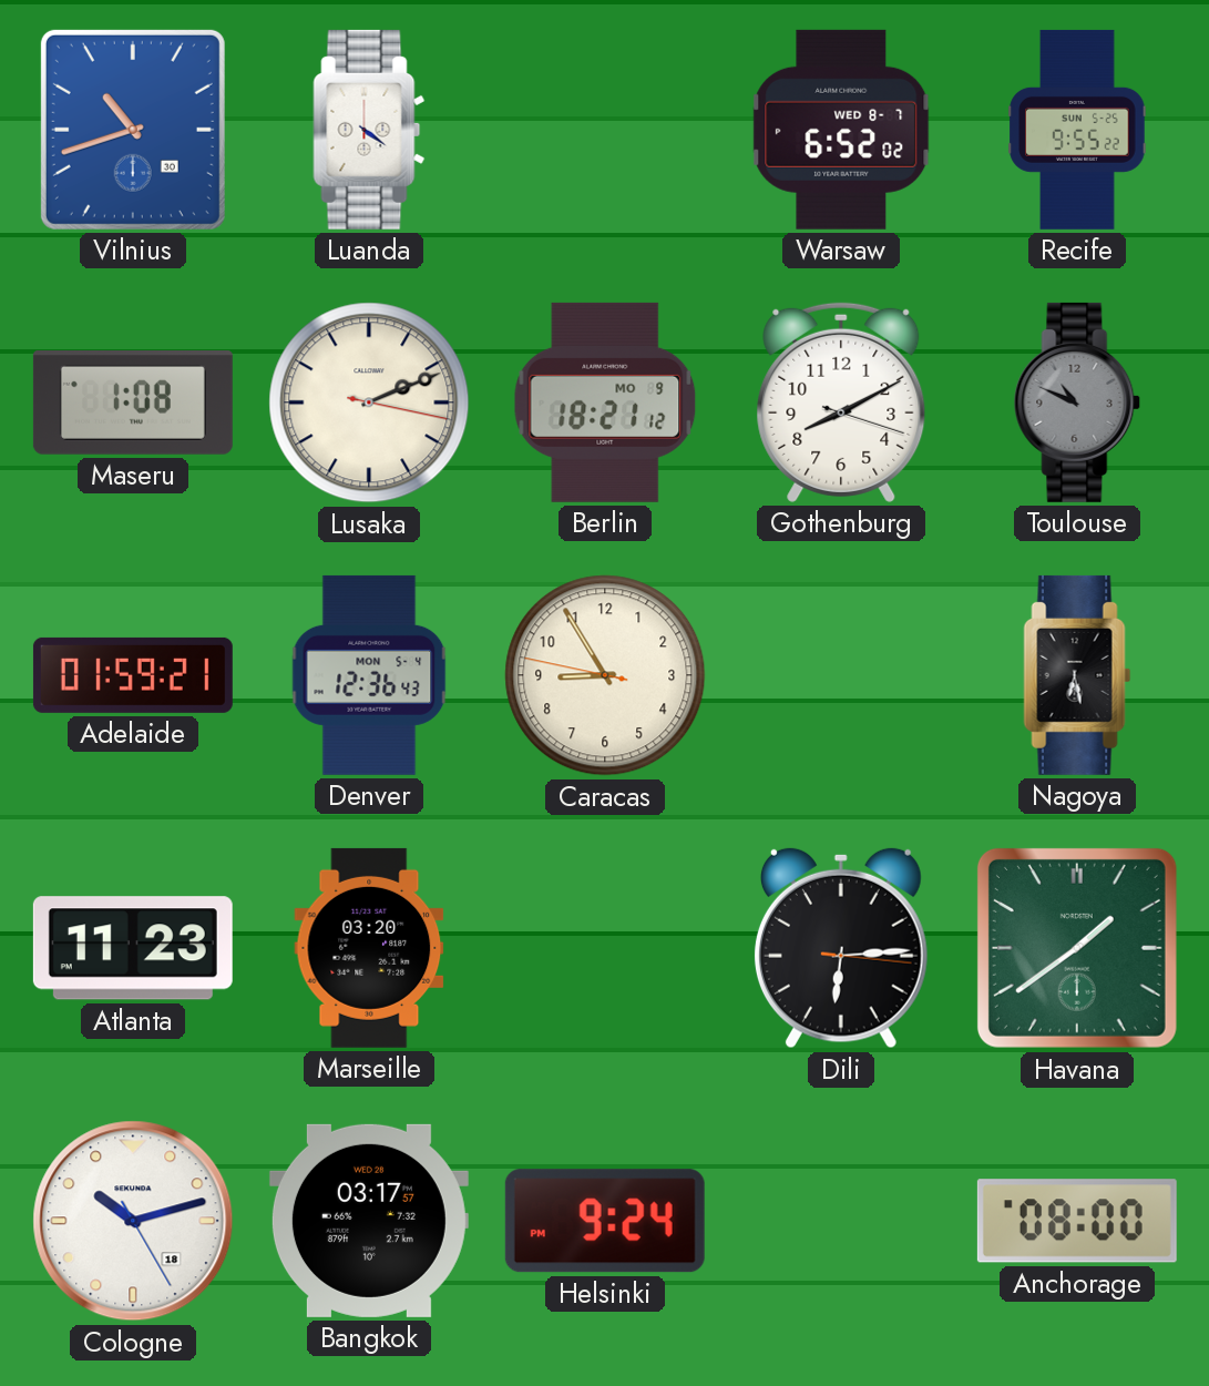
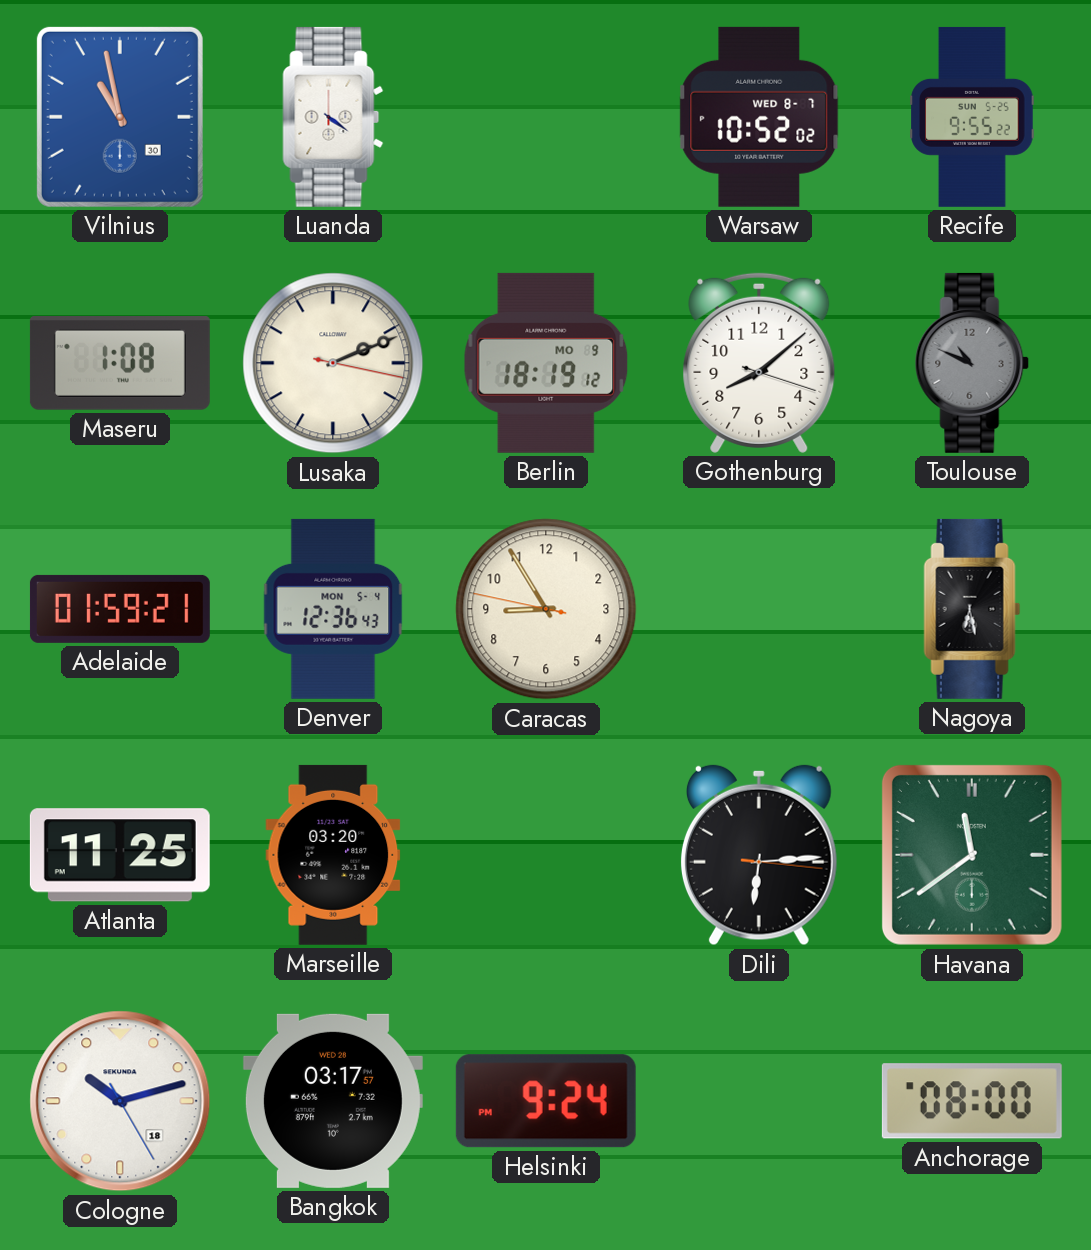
Vilnius: 10:42 -> 10:58 (120, 117)
Warsaw: 6:52 -> 10:52 (759, 117)
Berlin: 18:21 -> 18:19 (546, 363)
Gothenburg: 8:10 -> 8:08 (759, 363)
Atlanta: 11:23 -> 11:25 (120, 855)
Havana: 1:39 -> 11:39 (972, 855)
